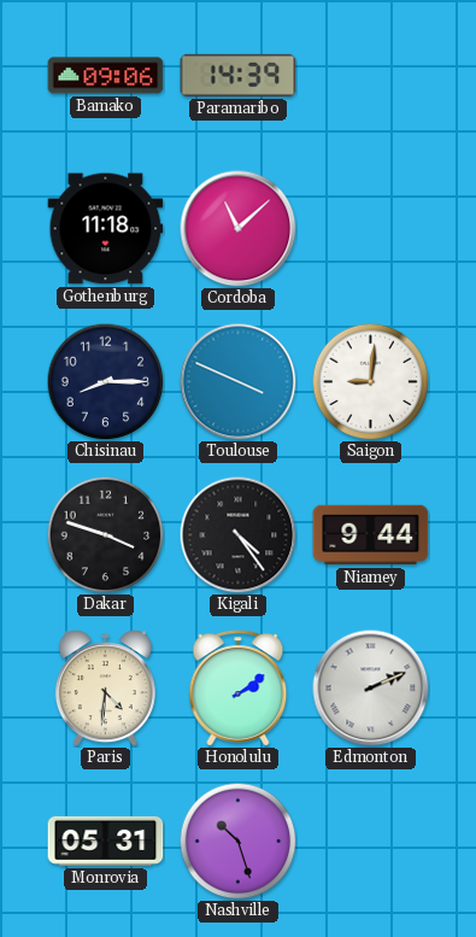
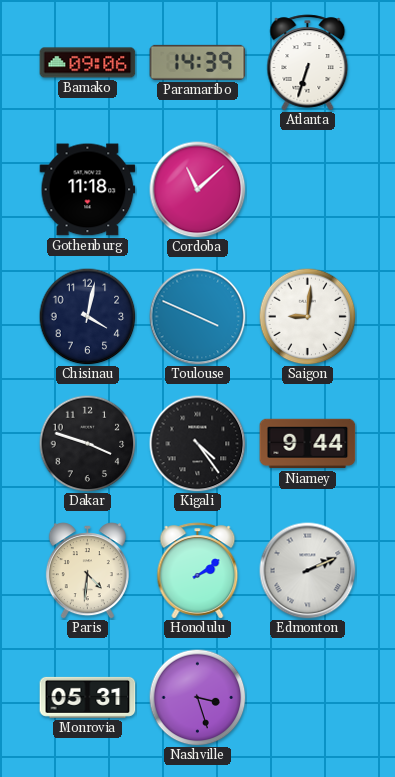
Atlanta: none -> 6:33 (308, 63)
Chisinau: 8:15 -> 4:02 (87, 316)
Nashville: 10:27 -> 3:27 (197, 697)
